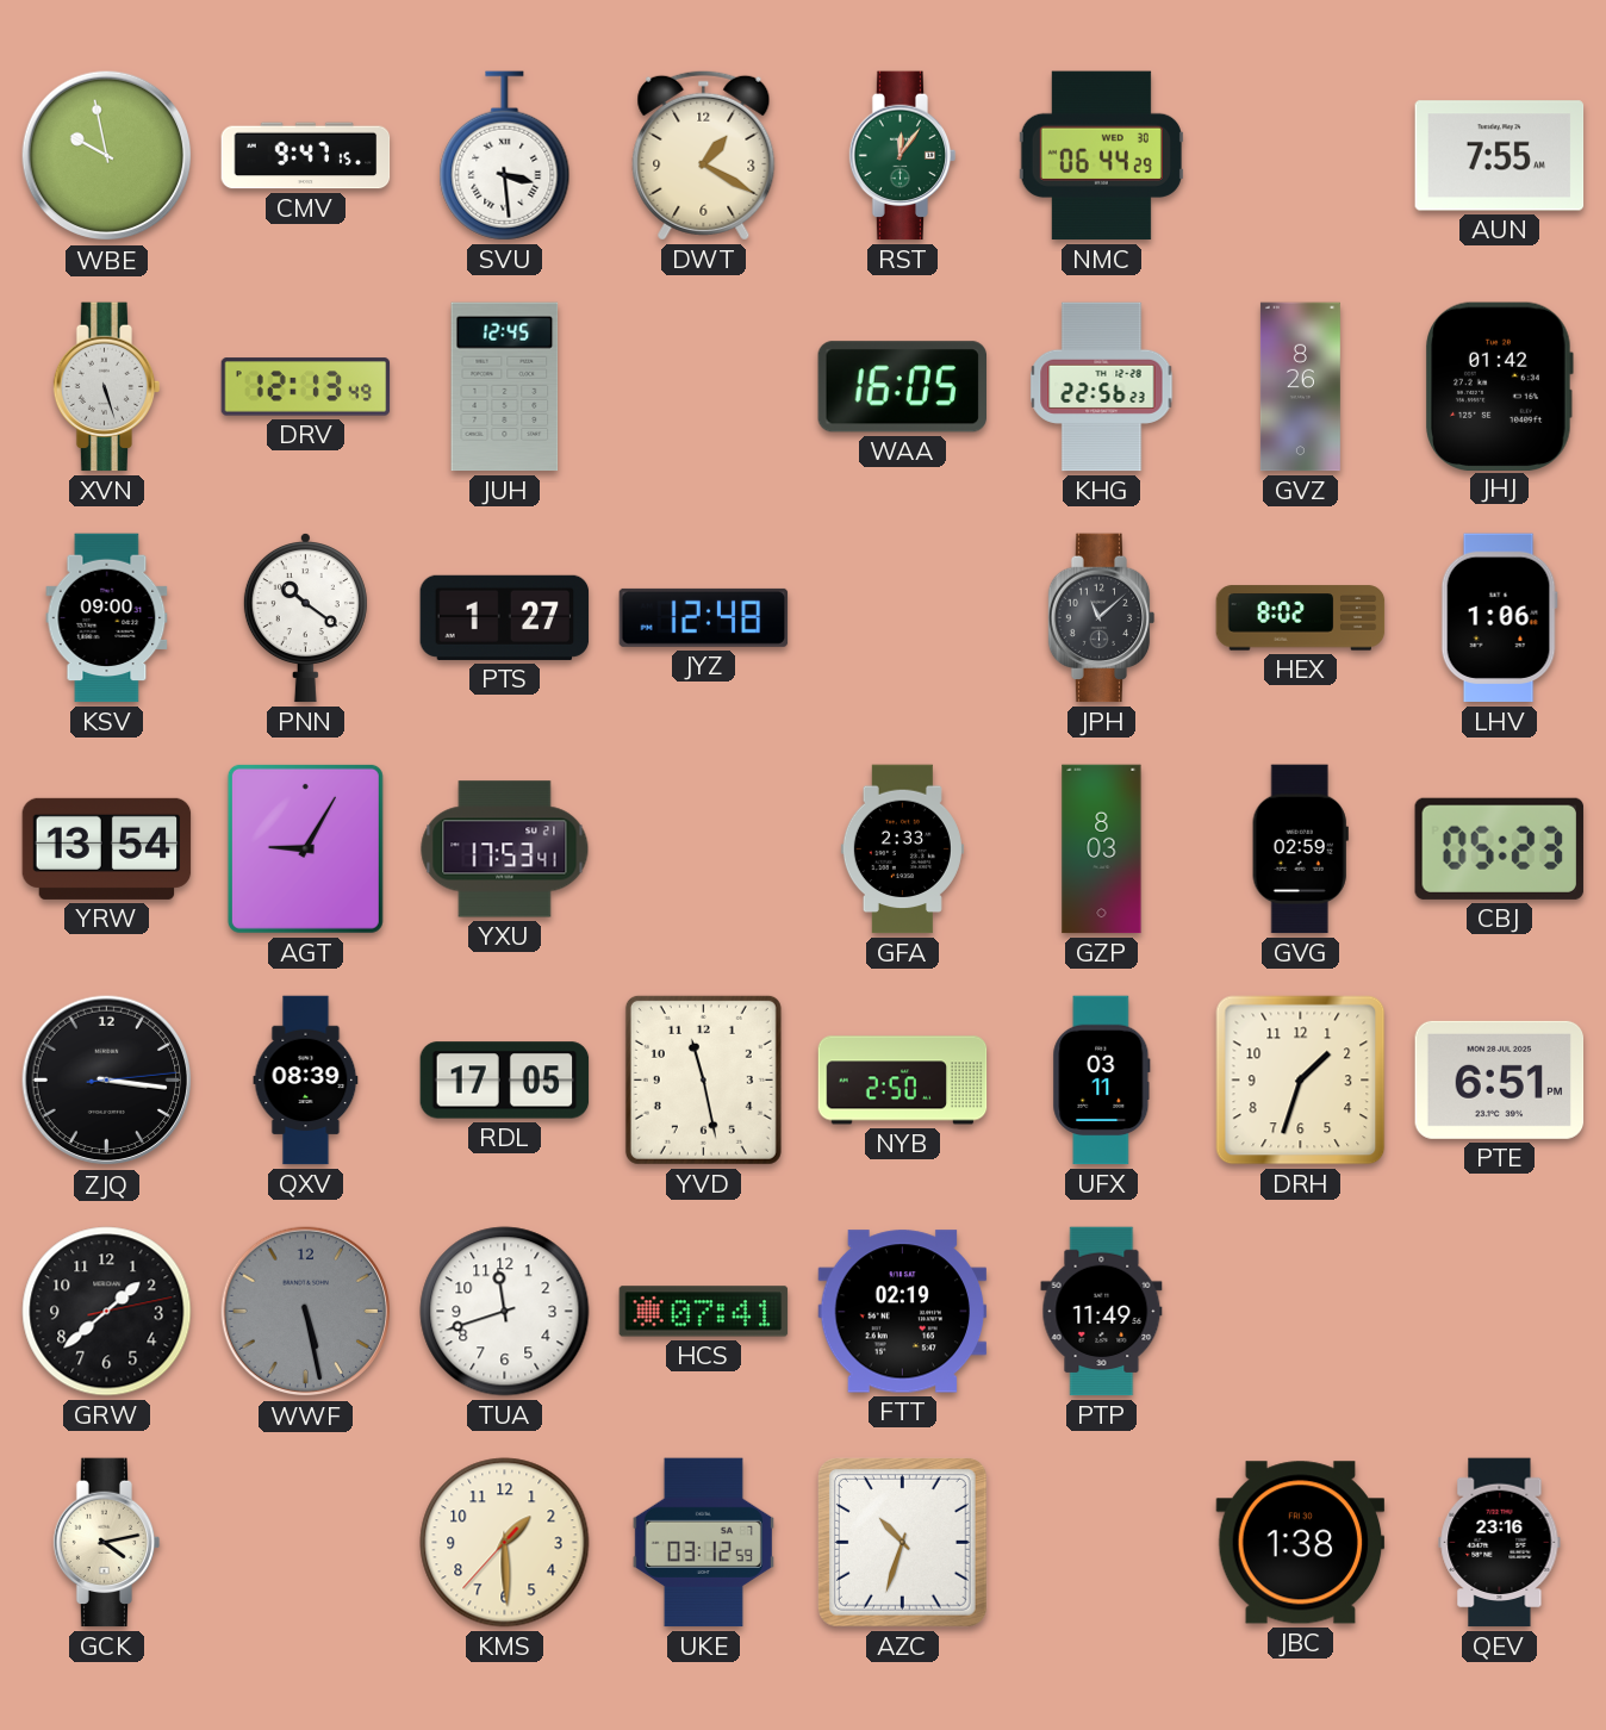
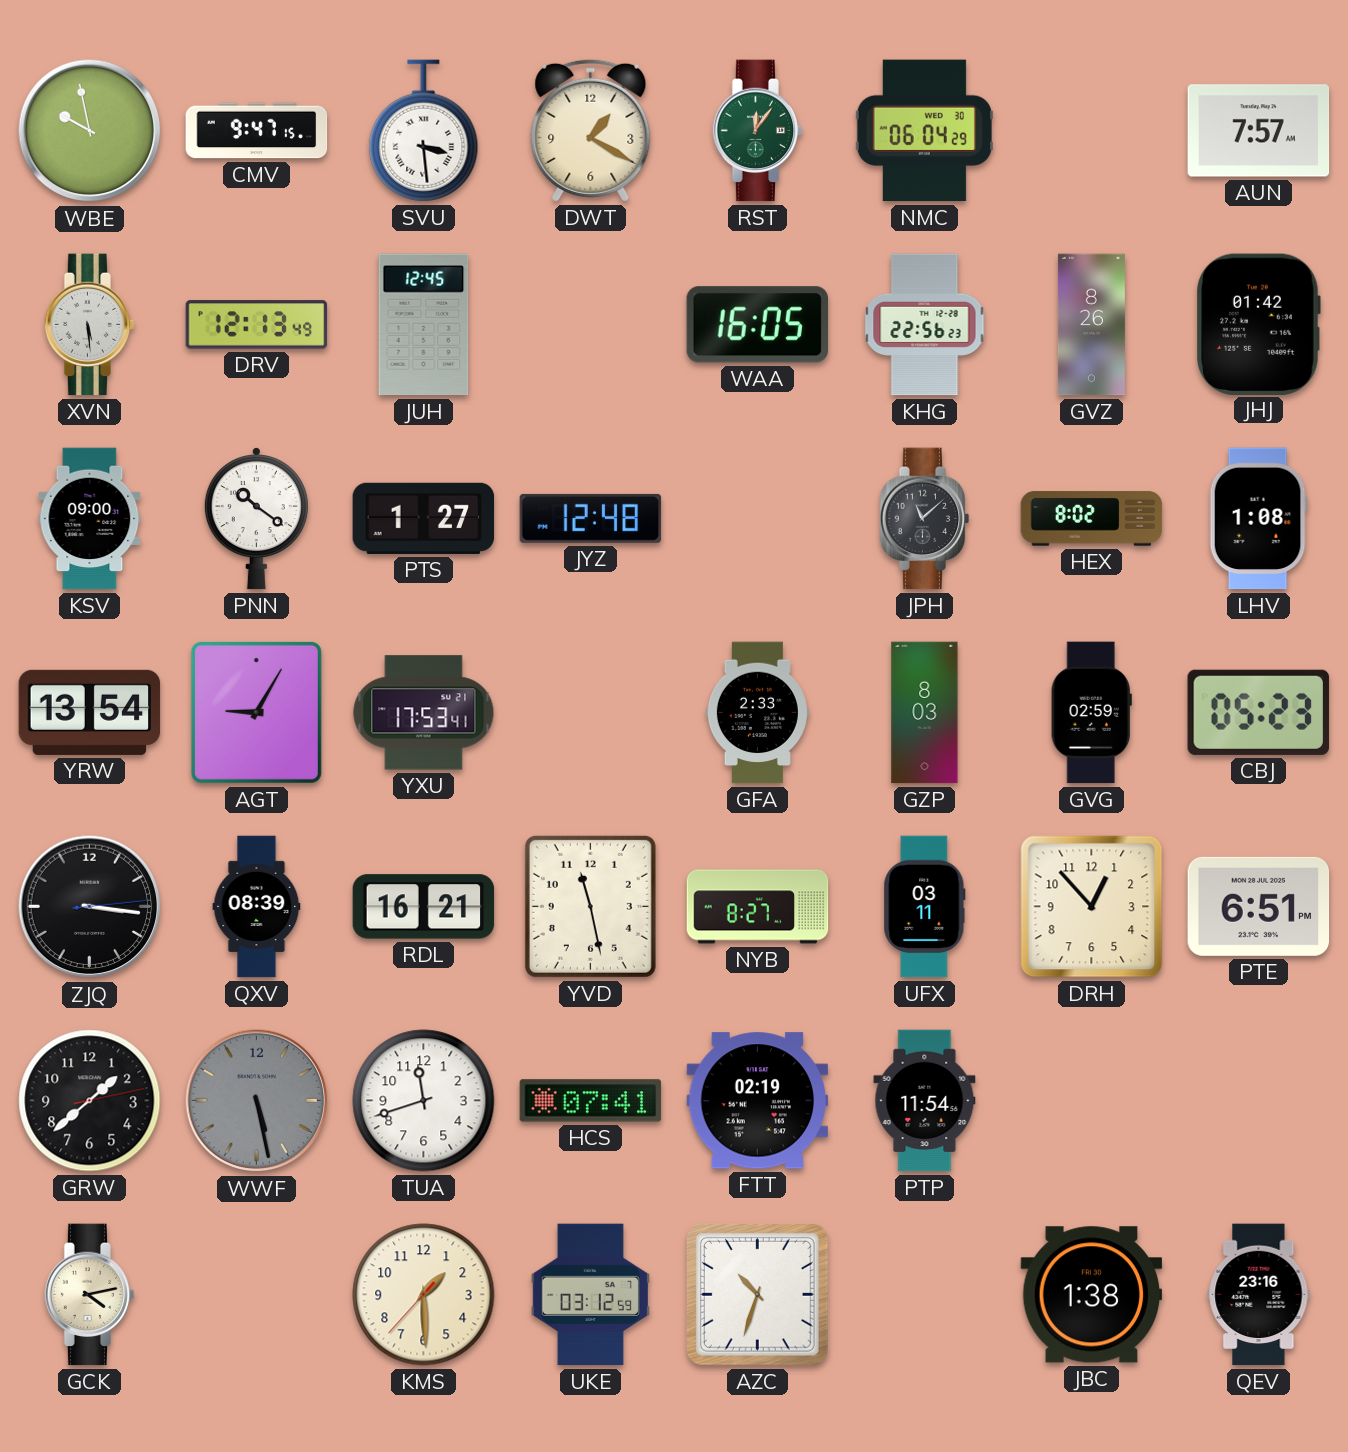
NMC: 06:44 -> 06:04 (924, 131)
AUN: 7:55 -> 7:57 (1259, 131)
XVN: 5:27 -> 5:29 (90, 325)
LHV: 1:06 -> 1:08 (1258, 519)
RDL: 17:05 -> 16:21 (424, 907)
NYB: 2:50 -> 8:27 (758, 907)
DRH: 1:33 -> 12:53 (1092, 907)
PTP: 11:49 -> 11:54 (925, 1101)
